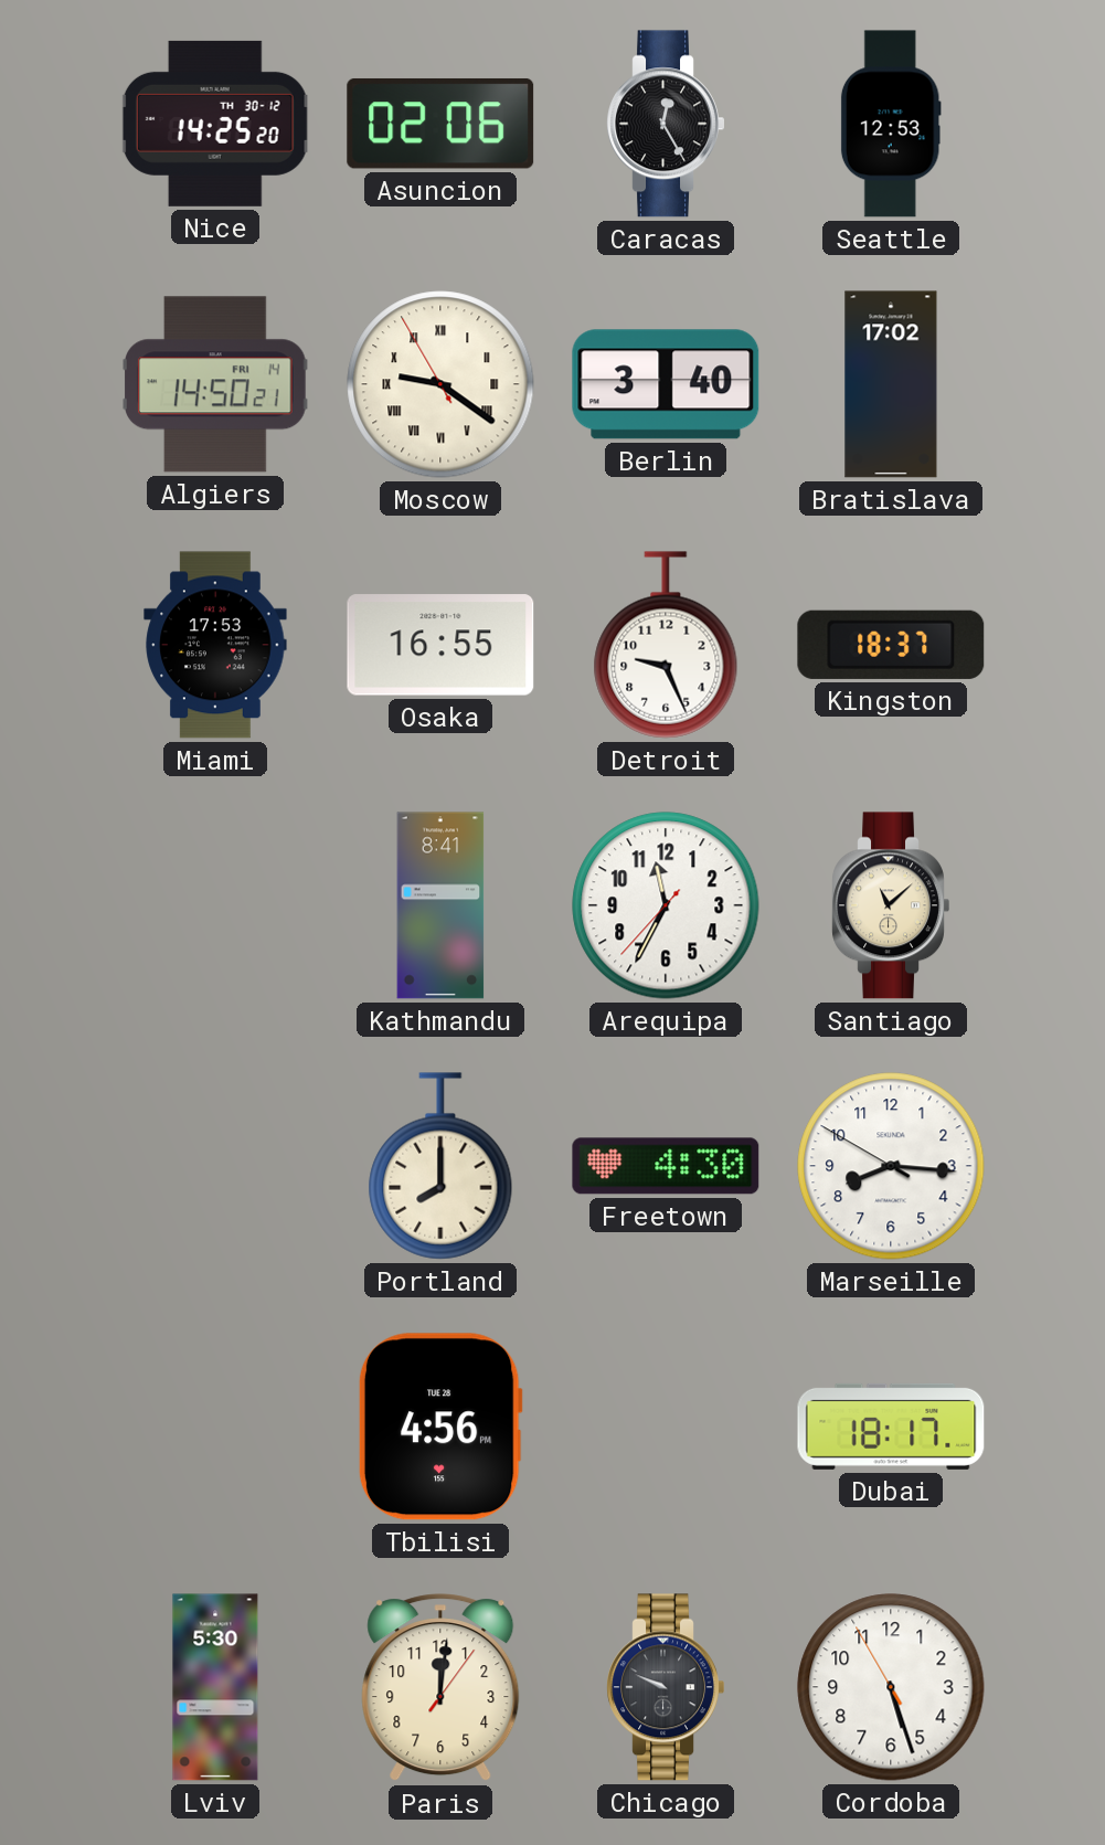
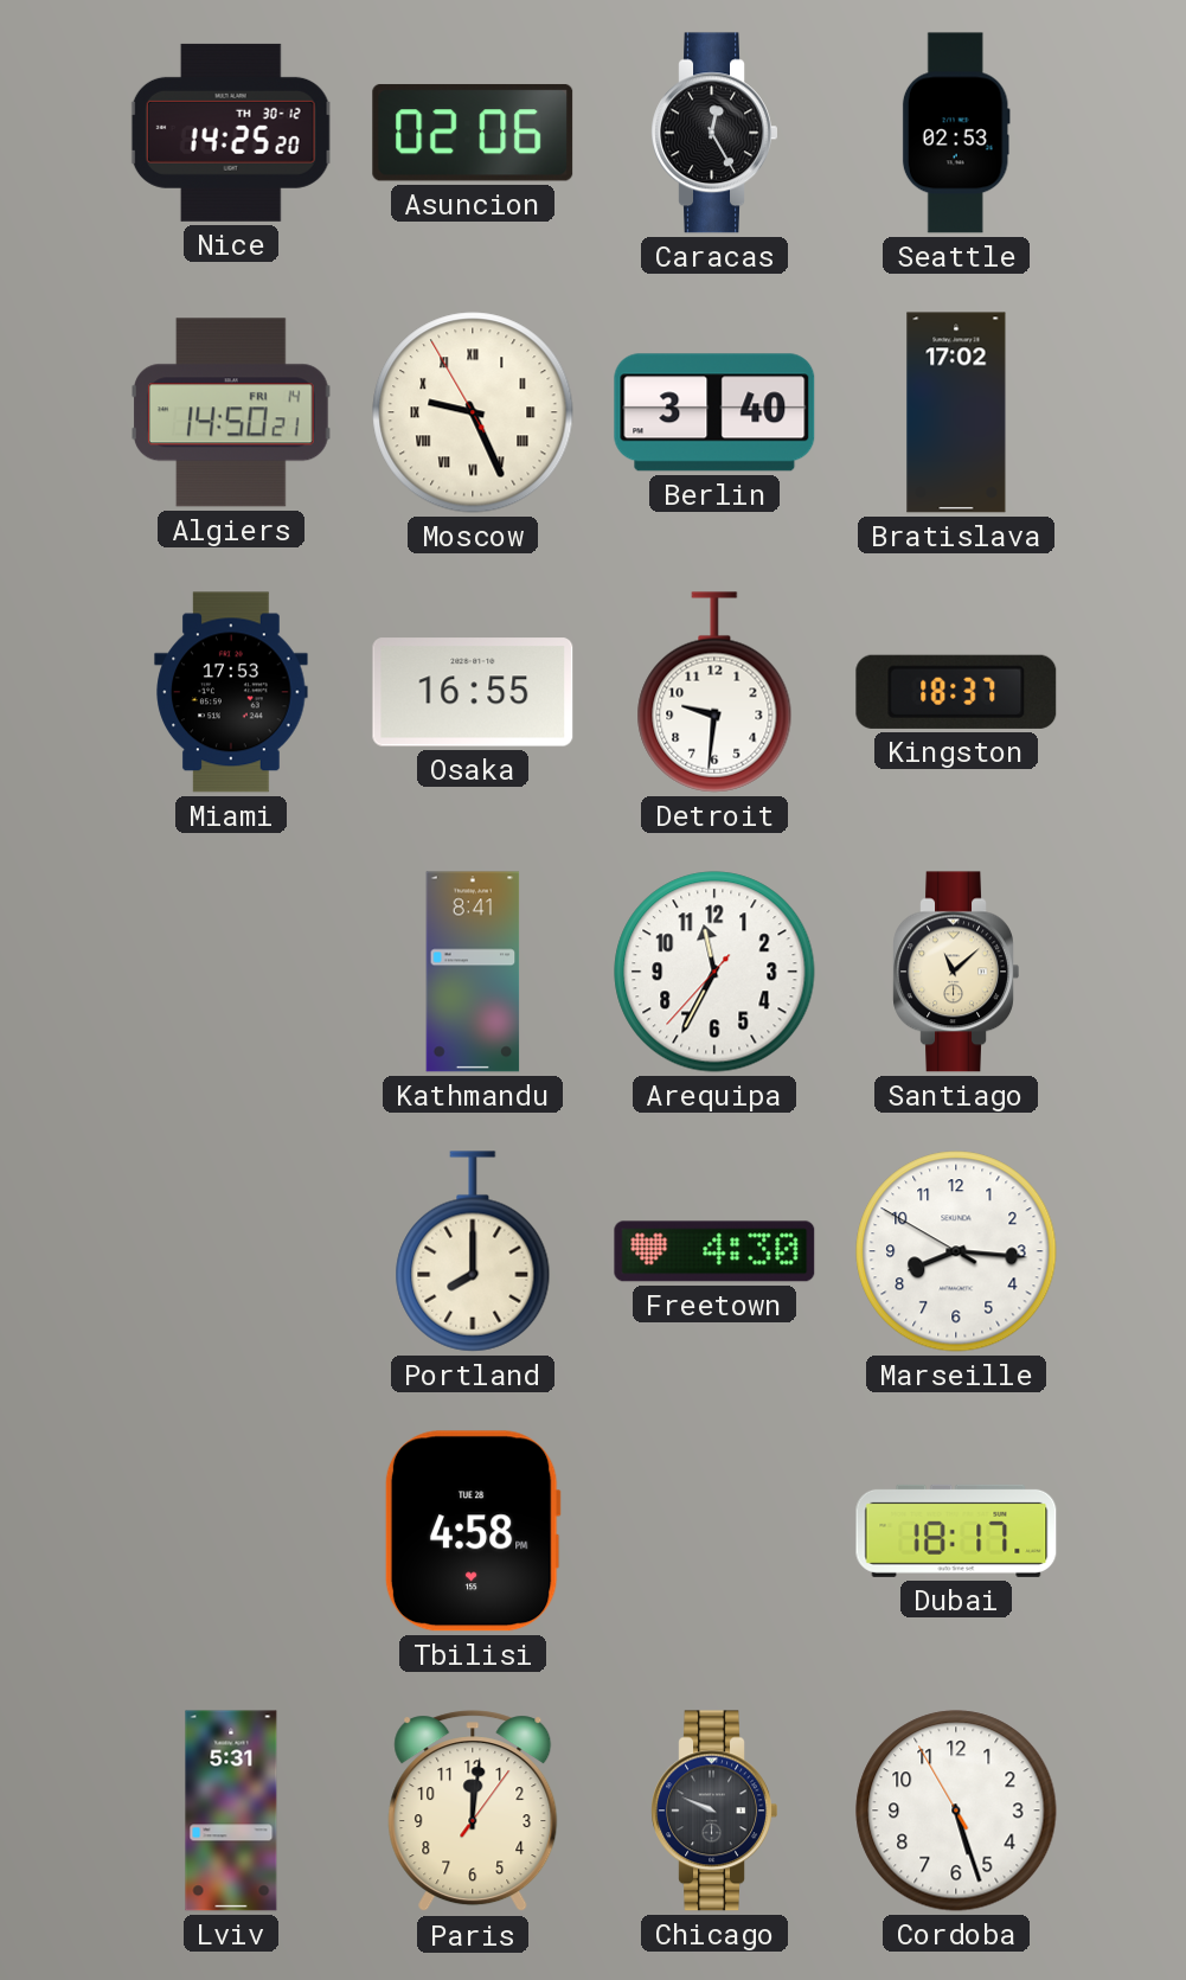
Seattle: 12:53 -> 02:53 (956, 133)
Moscow: 9:20 -> 9:25 (473, 412)
Detroit: 9:26 -> 9:31 (714, 692)
Tbilisi: 4:56 -> 4:58 (473, 1531)
Lviv: 5:30 -> 5:31 (231, 1811)
